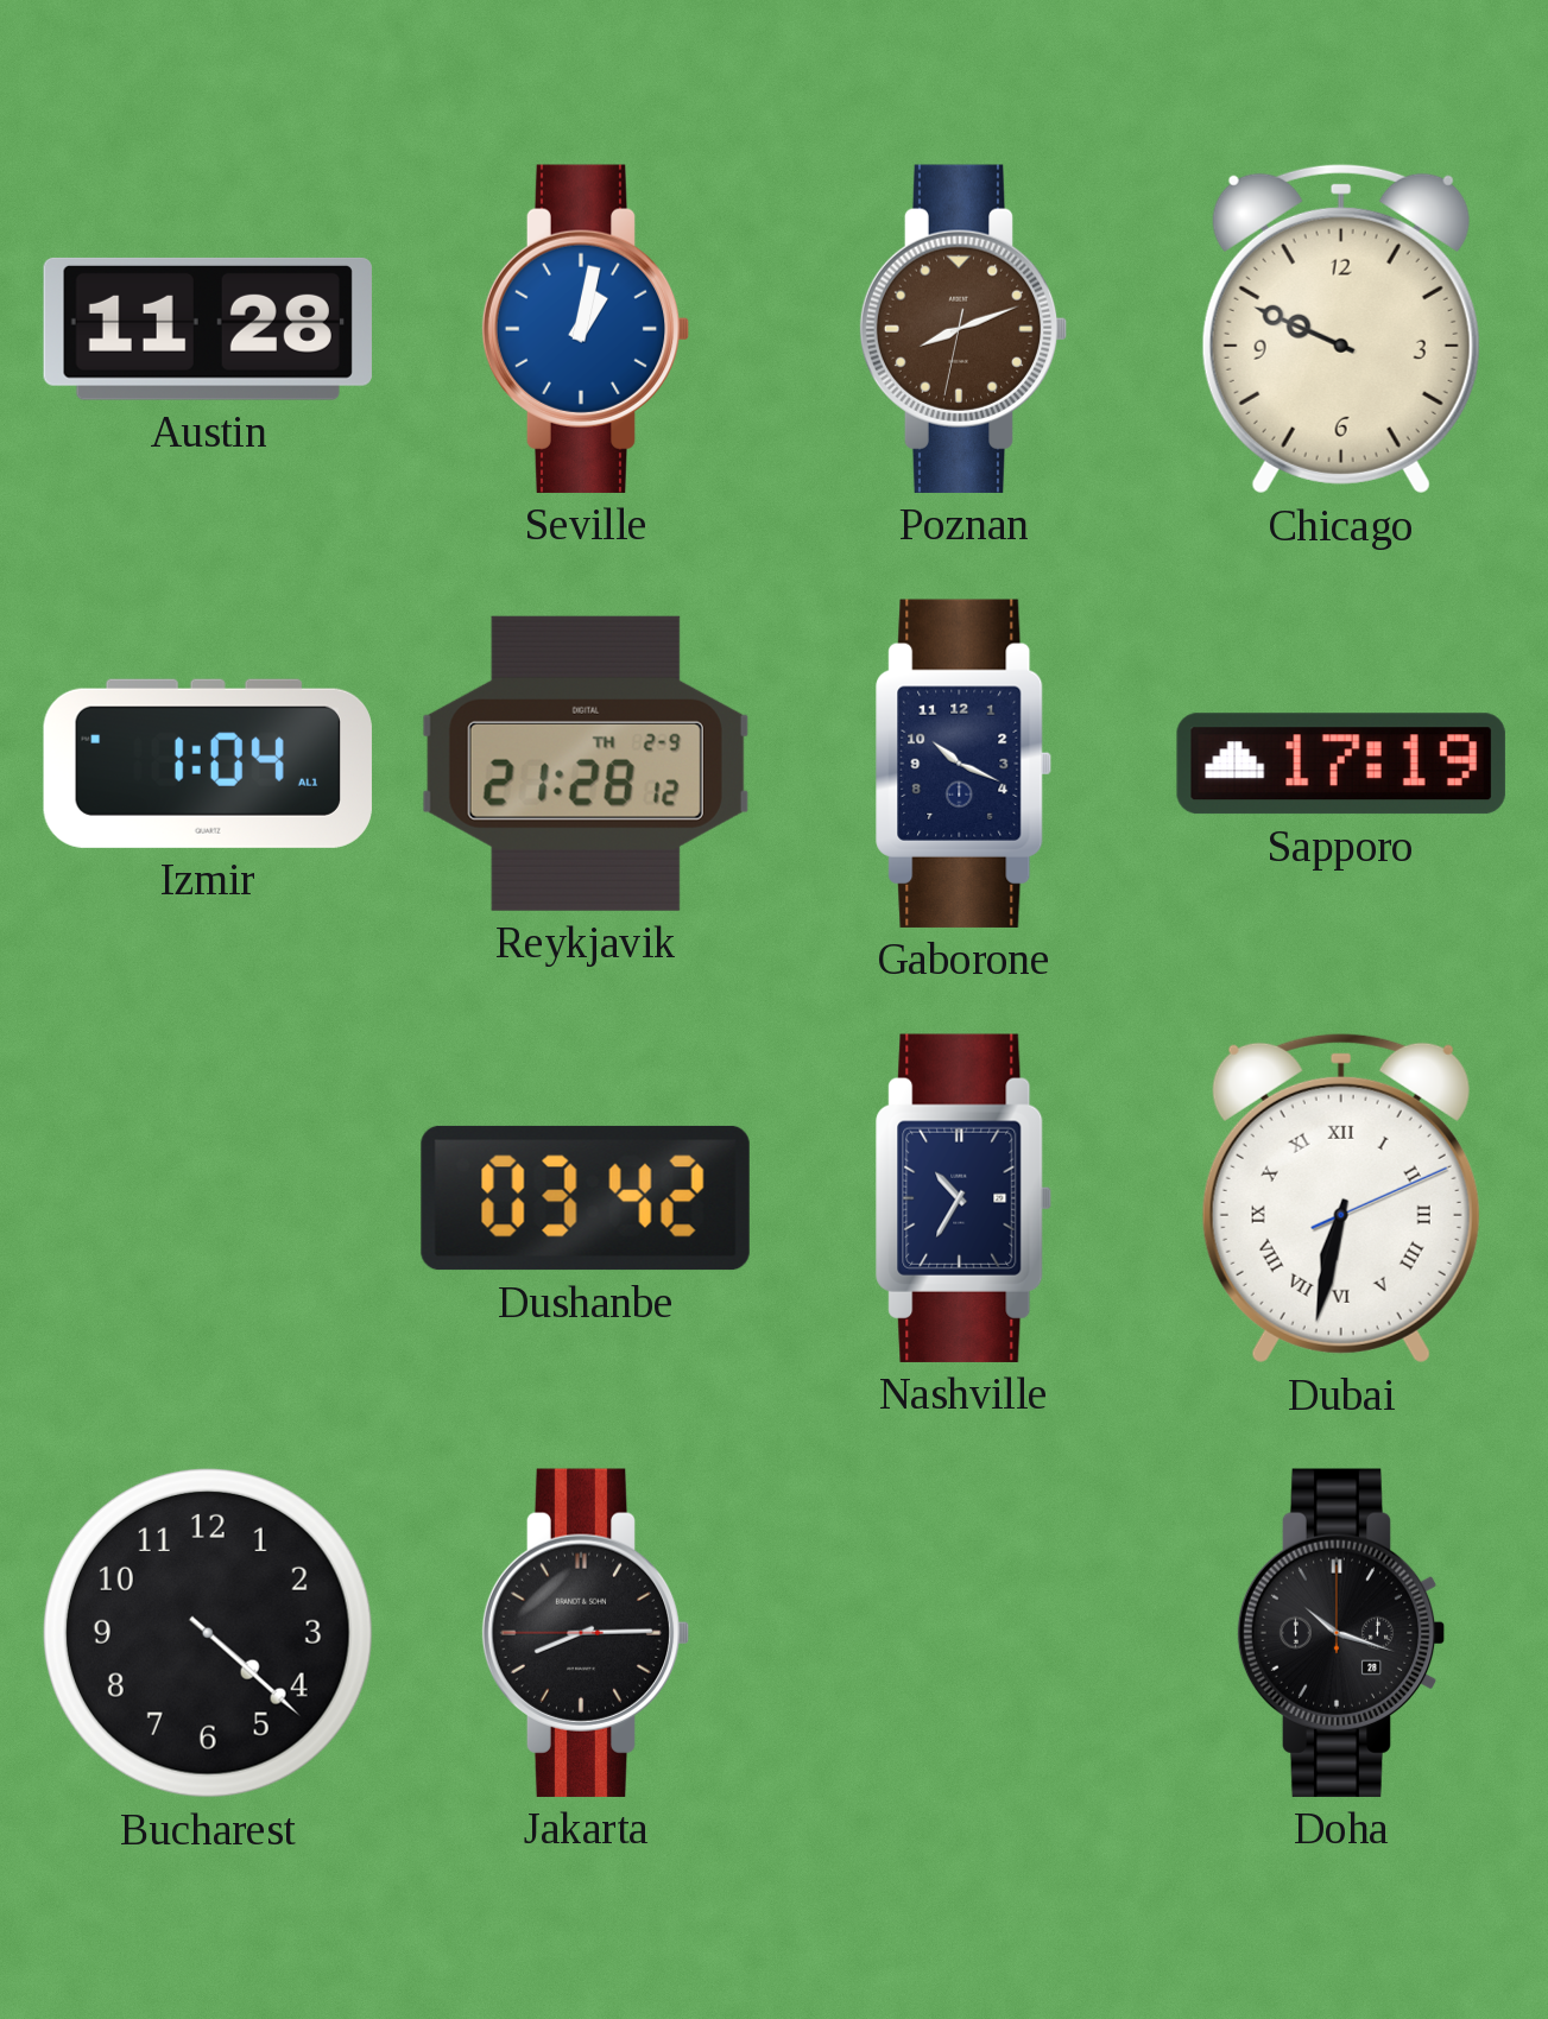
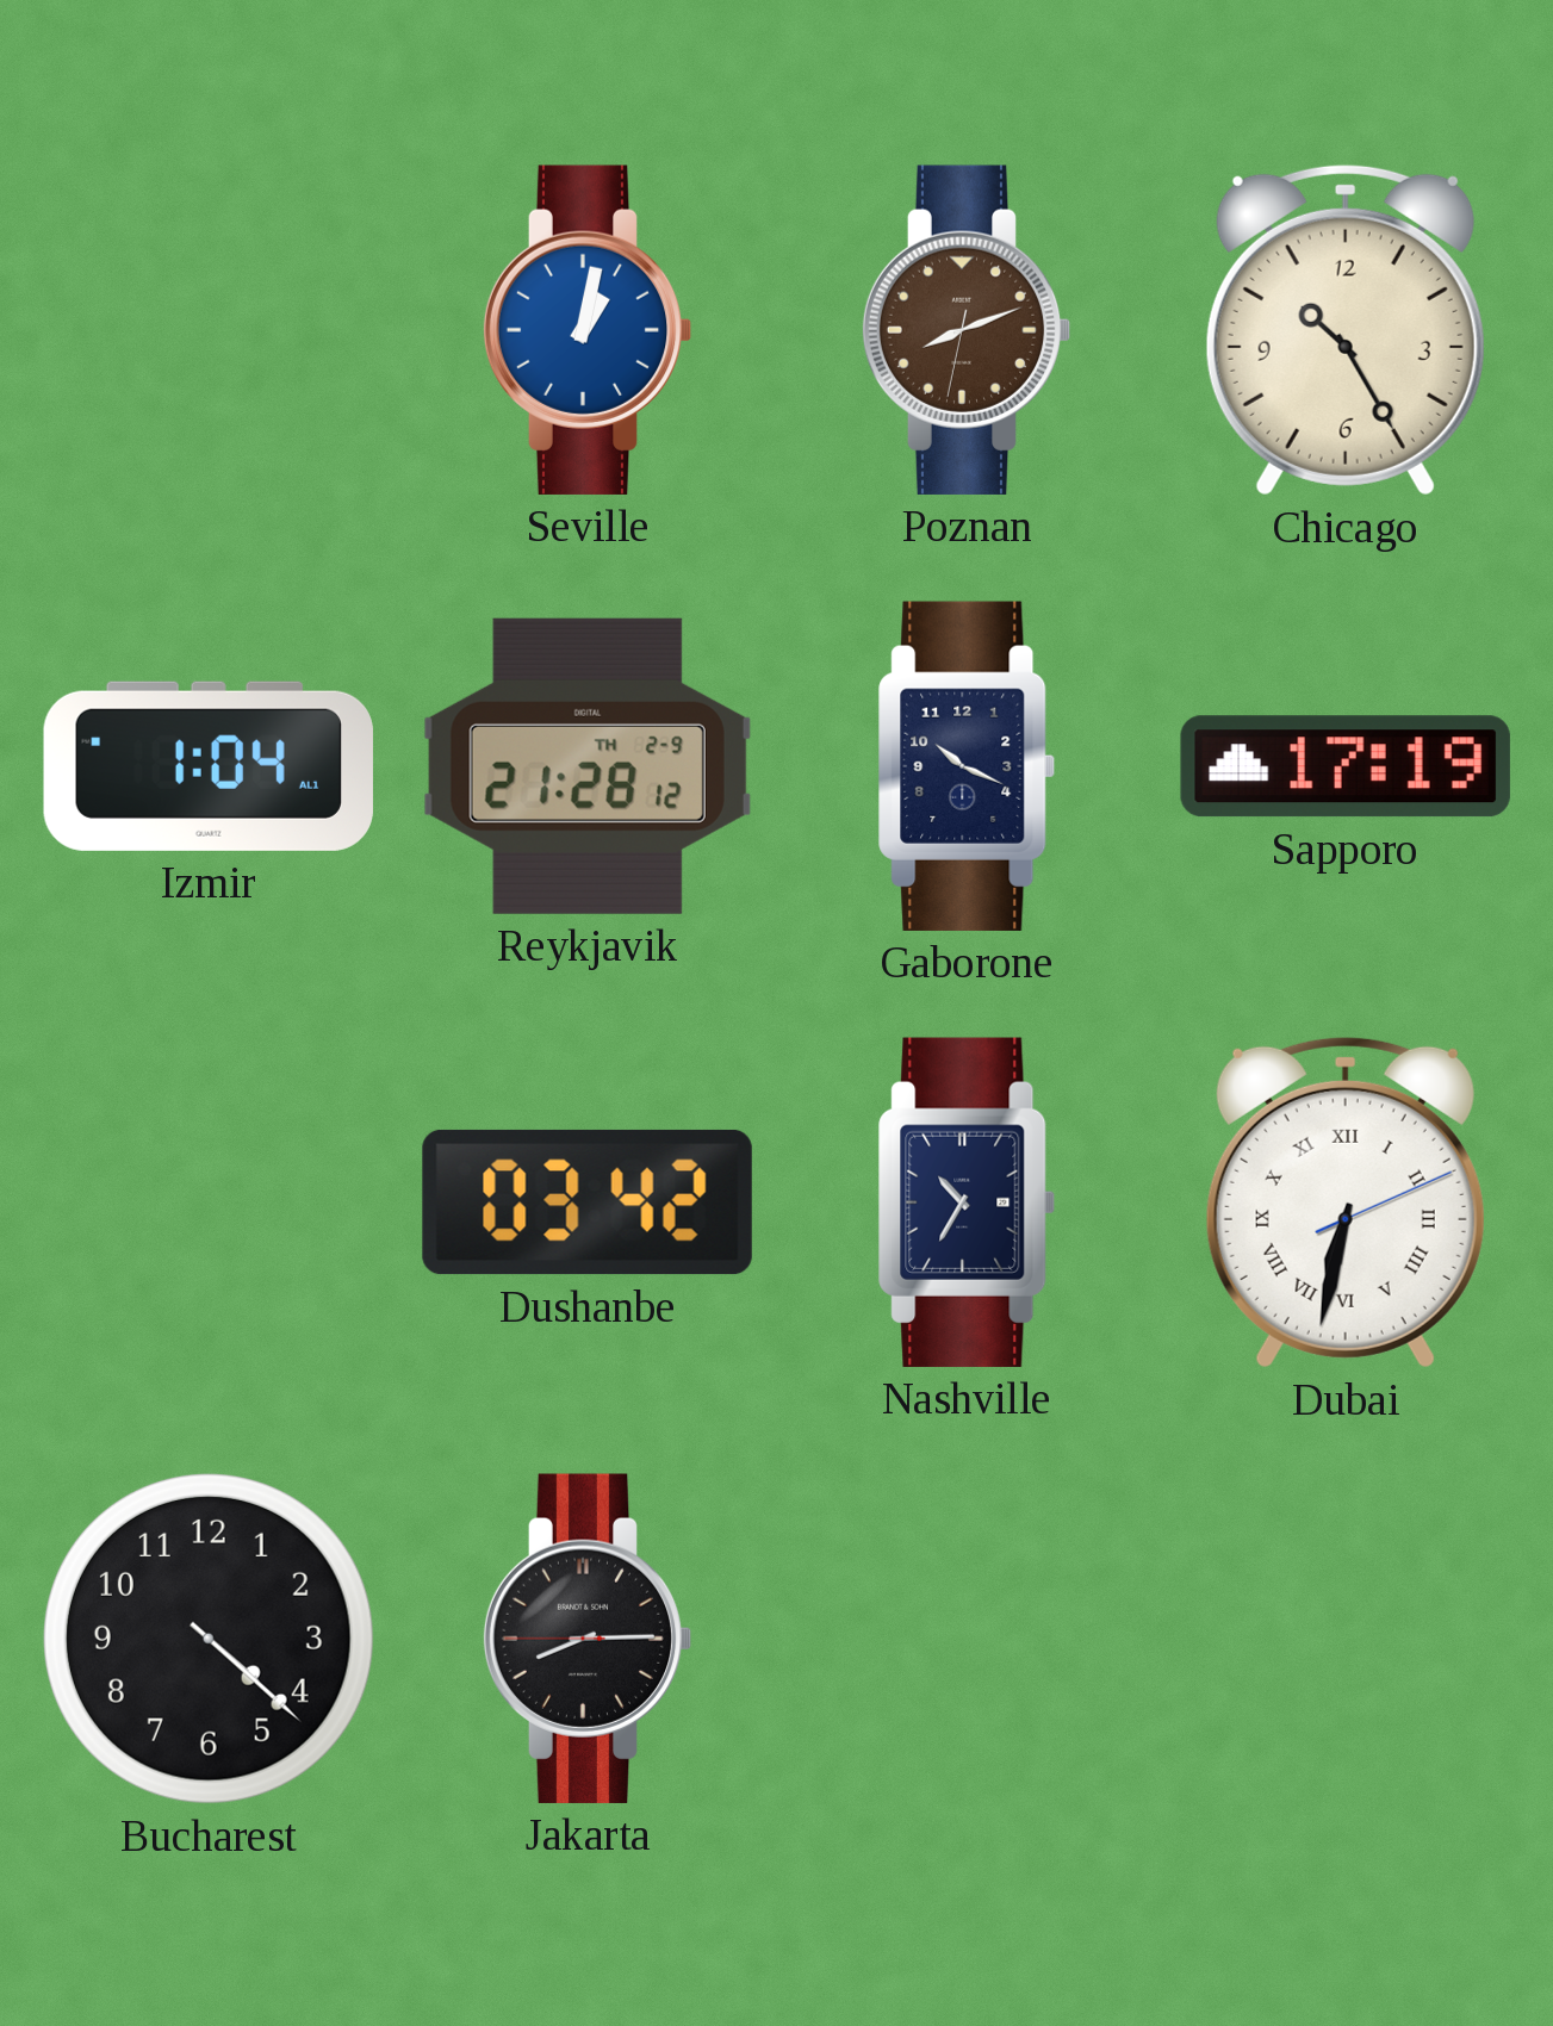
Austin: 11:28 -> none (208, 329)
Chicago: 9:49 -> 10:25 (1346, 330)
Doha: 10:18 -> none (1341, 1633)
